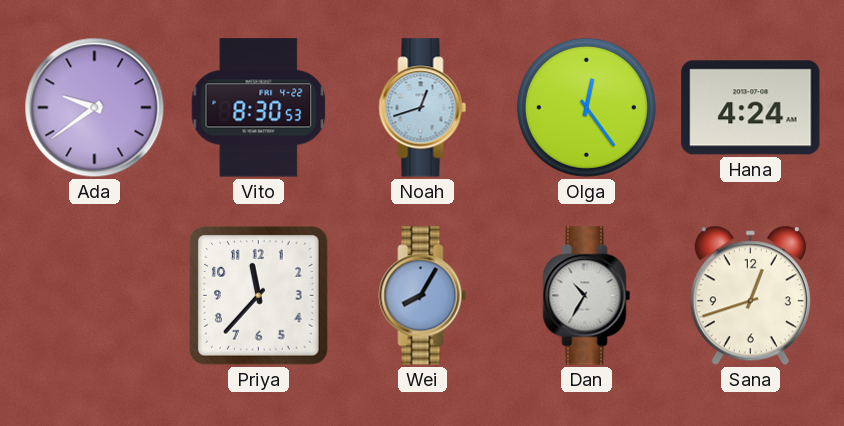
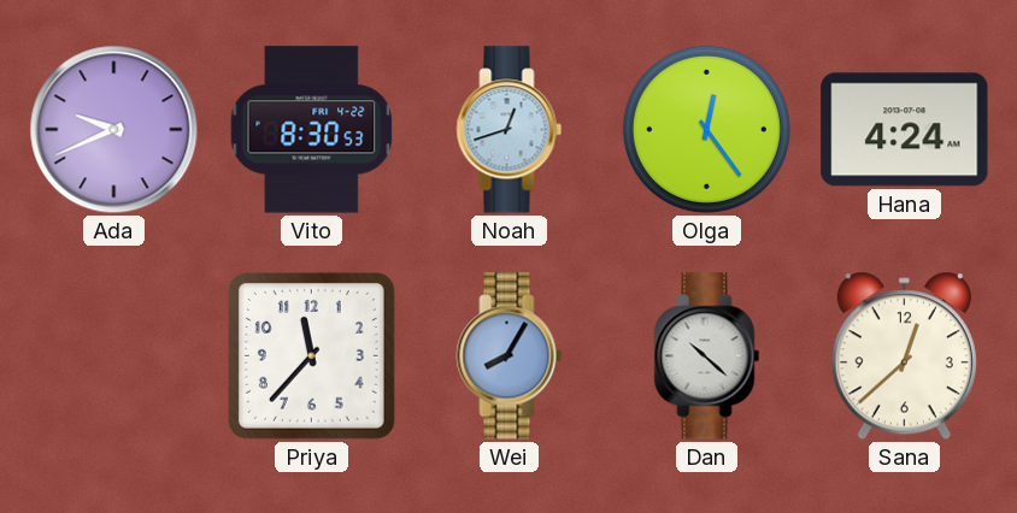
Ada: 9:39 -> 9:41 (114, 130)
Dan: 10:35 -> 10:22 (707, 356)
Sana: 12:42 -> 12:38 (904, 356)
